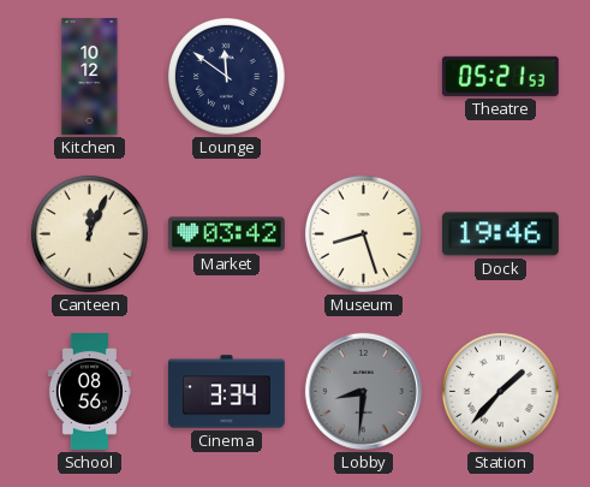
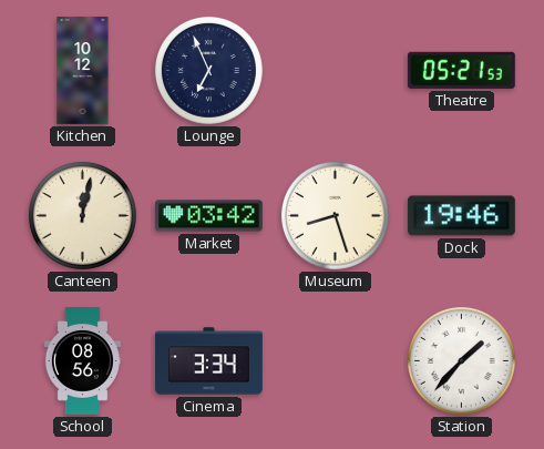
Lounge: 11:51 -> 6:56 (208, 70)
Canteen: 12:04 -> 12:02 (82, 215)
Lobby: 8:31 -> none (363, 391)
